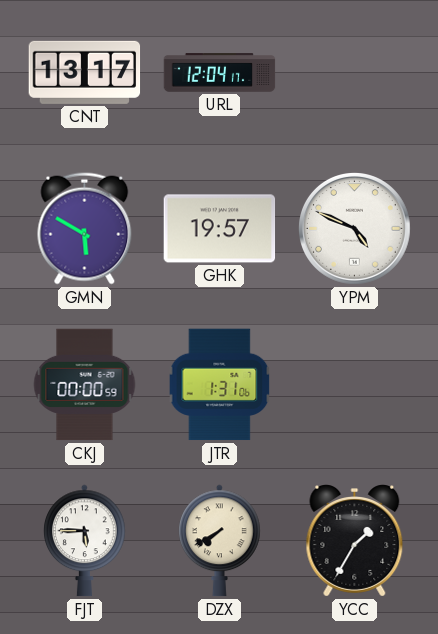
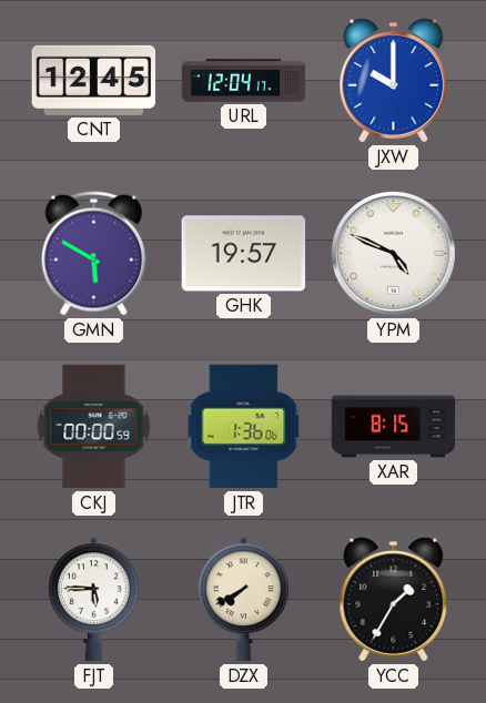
CNT: 13:17 -> 12:45 (94, 80)
JXW: none -> 10:00 (394, 81)
JTR: 1:31 -> 1:36 (244, 427)
XAR: none -> 8:15 (394, 427)
